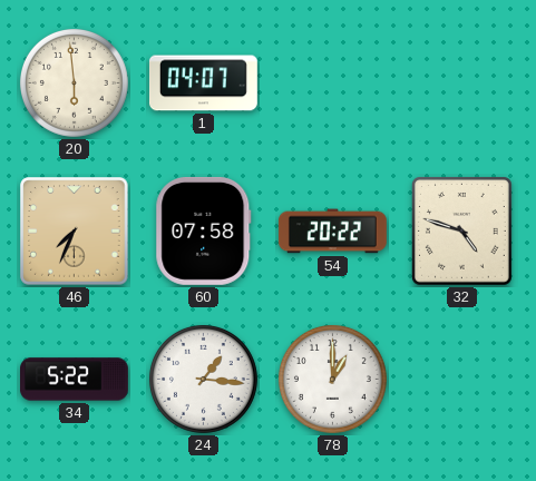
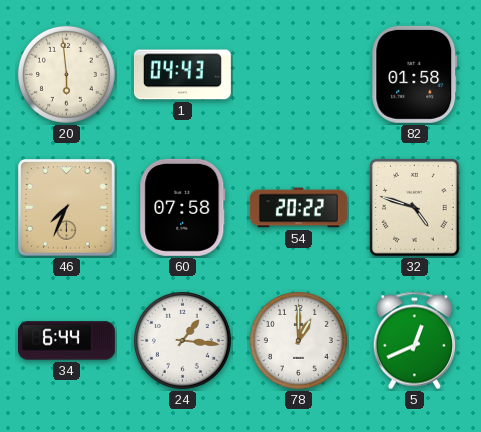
1: 04:07 -> 04:43 (182, 75)
82: none -> 01:58 (415, 74)
34: 5:22 -> 6:44 (67, 341)
5: none -> 12:41 (414, 341)
